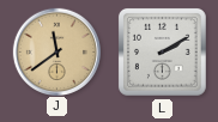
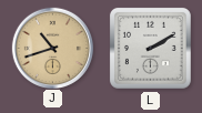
J: 11:39 -> 10:42 (52, 48)
